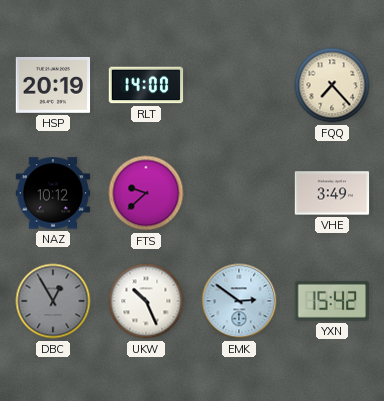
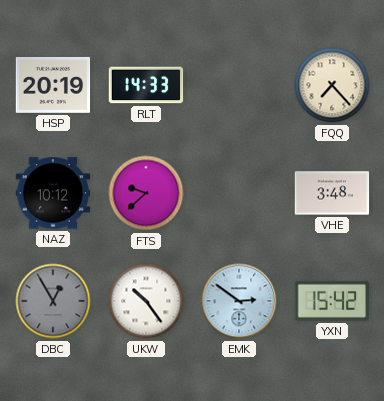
RLT: 14:00 -> 14:33 (146, 85)
VHE: 3:49 -> 3:48 (332, 193)
UKW: 10:26 -> 10:24 (146, 301)
